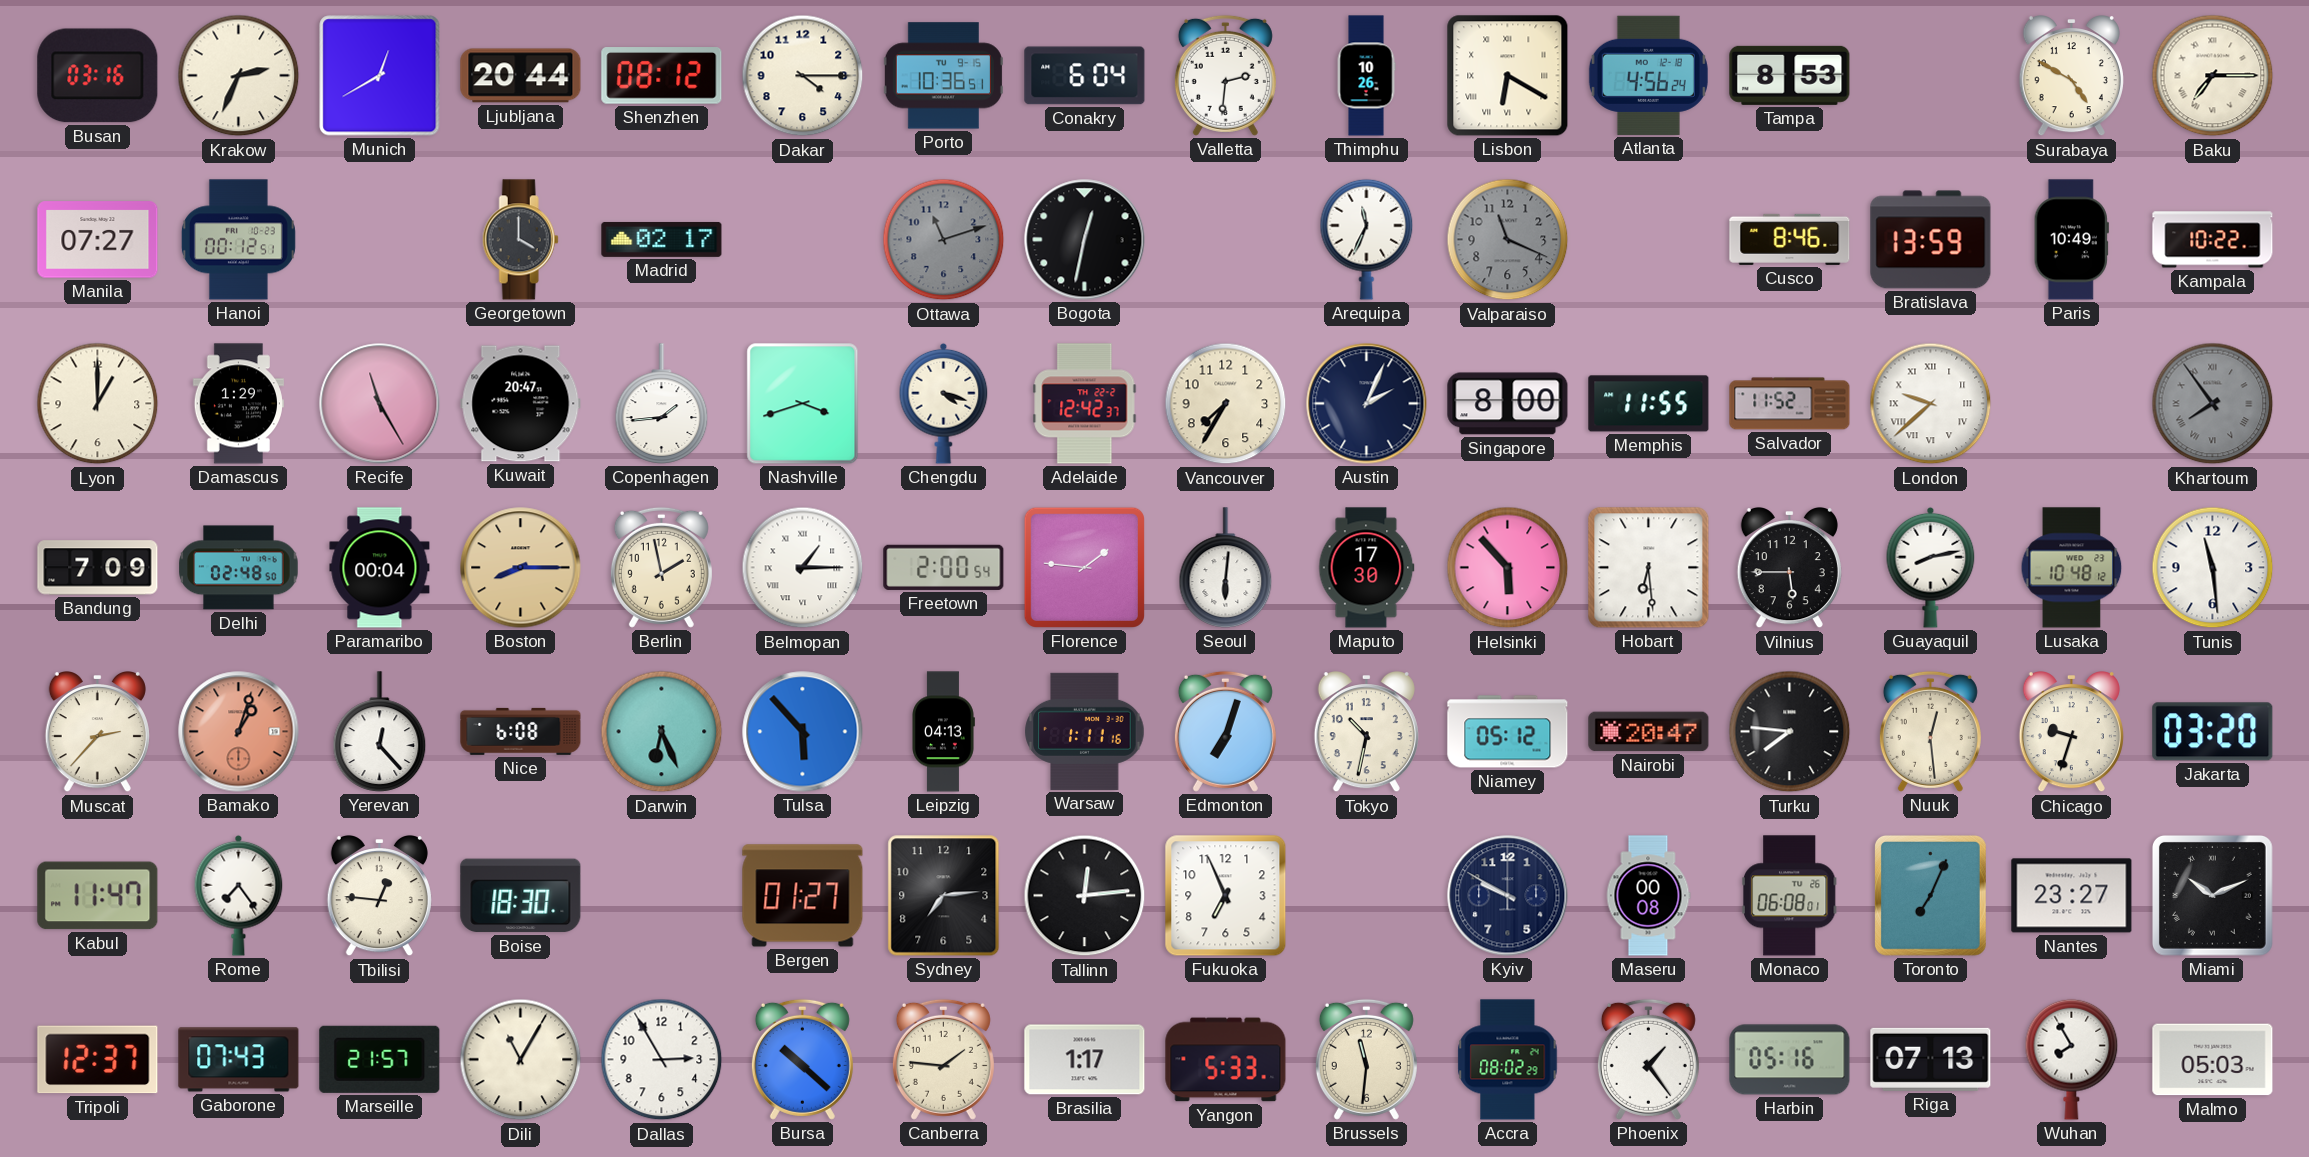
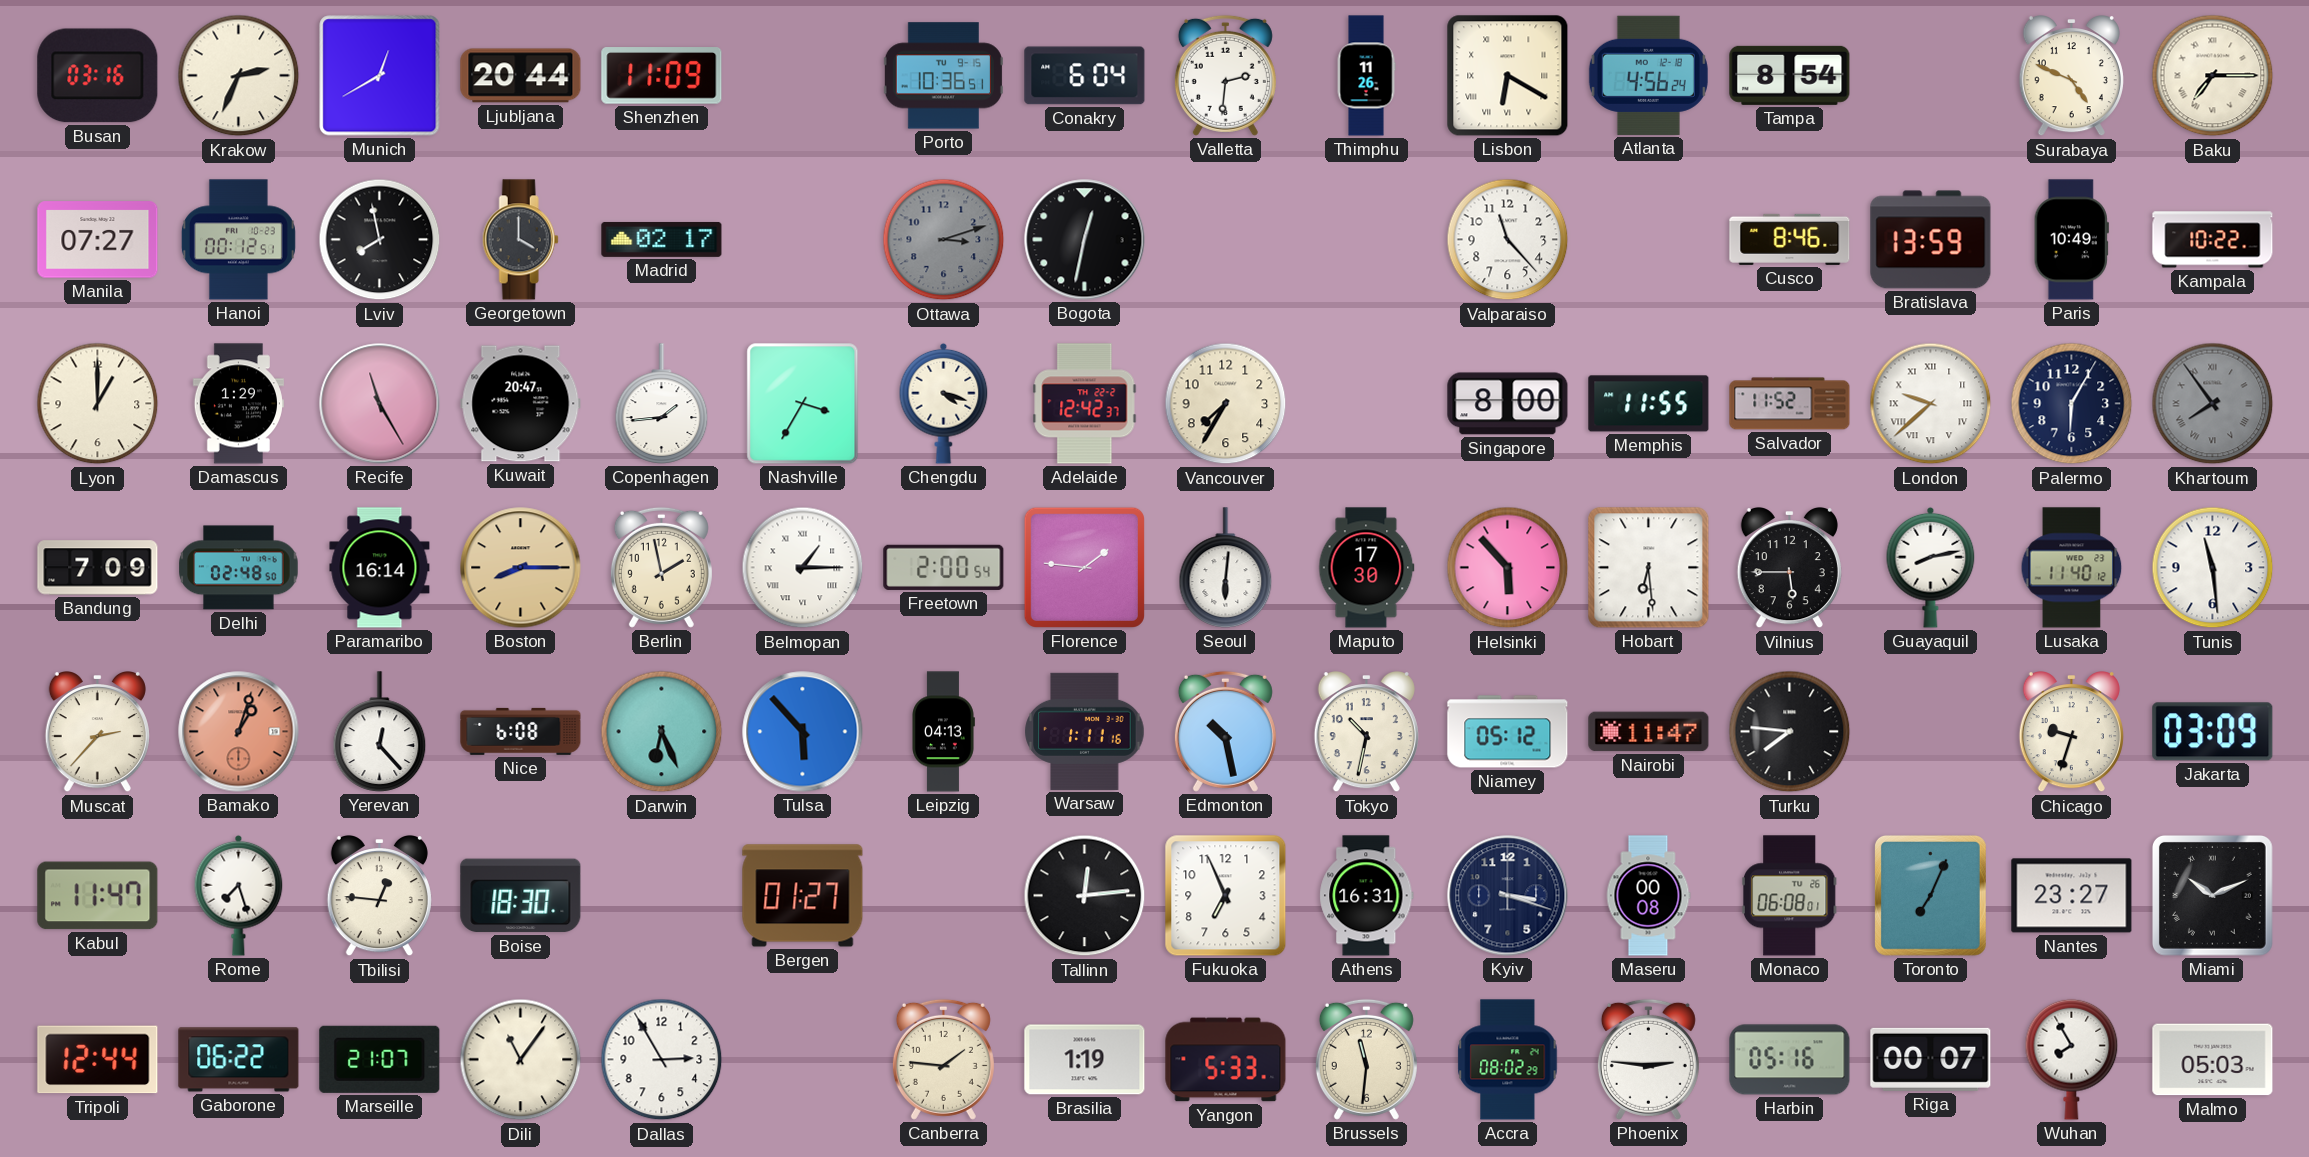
Shenzhen: 08:12 -> 11:09 (662, 76)
Dakar: 4:15 -> none (803, 76)
Thimphu: 10:26 -> 11:26 (1366, 76)
Tampa: 8:53 -> 8:54 (1790, 75)
Surabaya: 4:50 -> 4:49 (2071, 77)
Lviv: none -> 7:58 (380, 240)
Ottawa: 11:12 -> 3:12 (944, 240)
Arequipa: 11:34 -> none (1367, 239)
Valparaiso: 11:19 -> 11:23 (1508, 240)
Valparaiso dial: grey -> white (1508, 240)
Nashville: 3:42 -> 3:35 (803, 404)
Austin: 2:04 -> none (1367, 404)
Palermo: none -> 6:05 (2072, 404)
Paramaribo: 00:04 -> 16:14 (380, 568)
Lusaka: 10:48 -> 11:40 (2072, 568)
Edmonton: 7:03 -> 10:28 (1225, 731)
Nairobi: 20:47 -> 11:47 (1649, 732)
Nuuk: 12:29 -> none (1930, 731)
Jakarta: 03:20 -> 03:09 (2213, 732)
Rome: 7:24 -> 7:27 (239, 895)
Sydney: 7:14 -> none (944, 896)
Athens: none -> 16:31 (1367, 896)
Kyiv: 9:50 -> 3:18 (1508, 896)
Tripoli: 12:37 -> 12:44 (98, 1060)
Gaborone: 07:43 -> 06:22 (239, 1060)
Marseille: 21:57 -> 21:07 (380, 1059)
Dili: 11:05 -> 11:06 (521, 1060)
Bursa: 10:22 -> none (802, 1059)
Brasilia: 1:17 -> 1:19 (1085, 1060)
Phoenix: 1:24 -> 2:46 (1648, 1059)
Riga: 07:13 -> 00:07 (1931, 1059)
